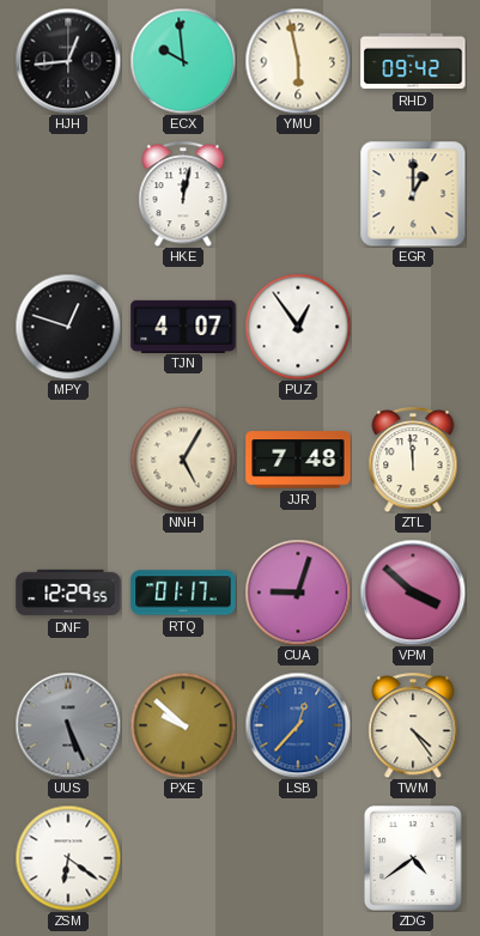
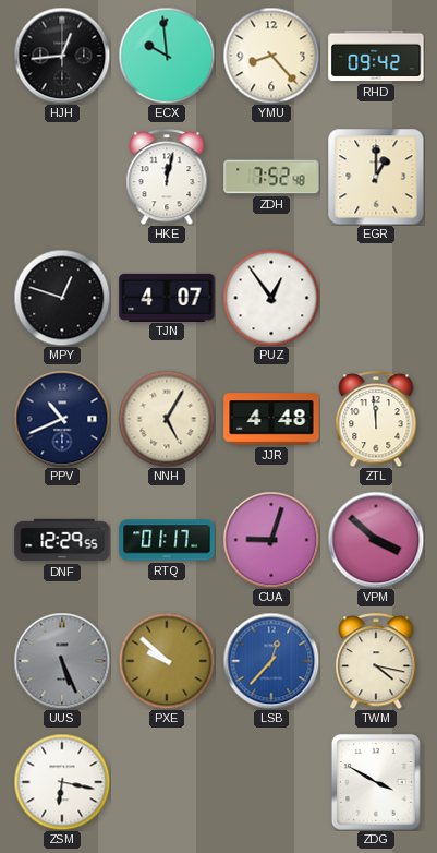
YMU: 5:58 -> 8:23 (271, 56)
ZDH: none -> 7:52 (271, 177)
PPV: none -> 10:41 (62, 419)
JJR: 7:48 -> 4:48 (271, 419)
TWM: 4:24 -> 4:17 (376, 661)
ZSM: 6:21 -> 6:17 (62, 782)
ZDG: 4:39 -> 3:50 (376, 783)
